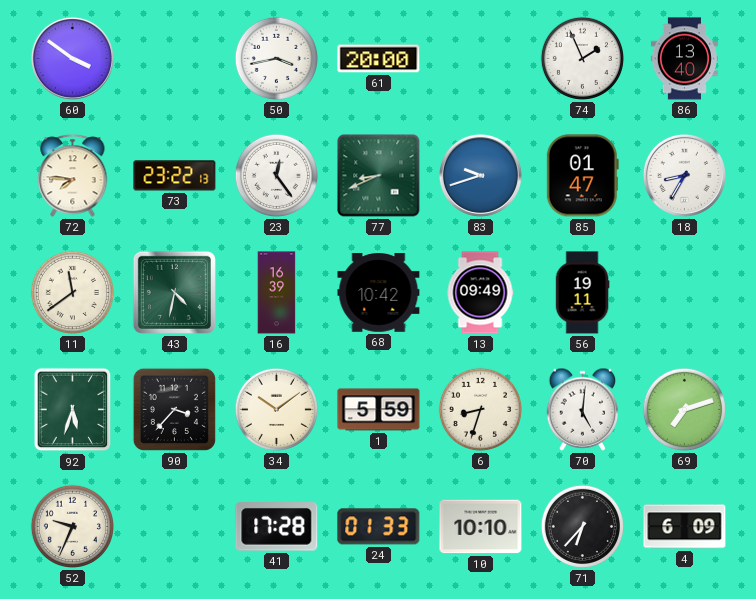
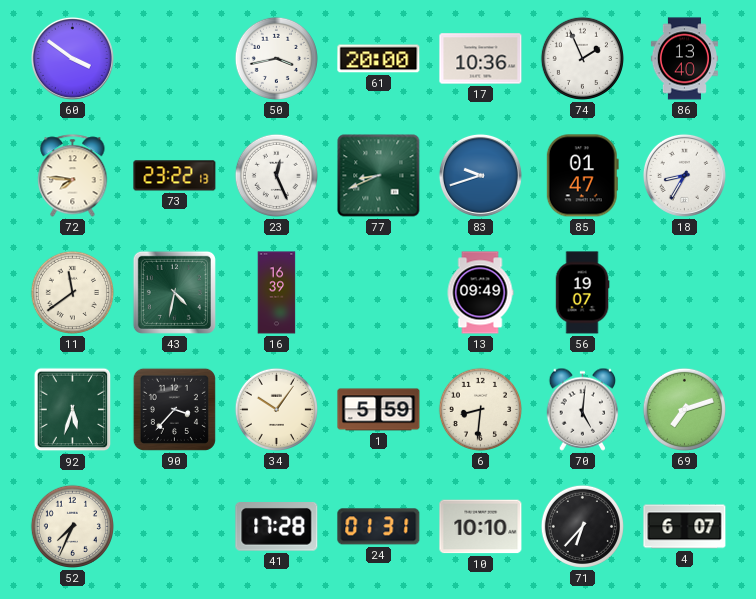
17: none -> 10:36 (481, 59)
23: 12:24 -> 12:26 (276, 175)
68: 10:42 -> none (379, 293)
56: 19:11 -> 19:07 (582, 293)
34: 10:09 -> 10:06 (276, 409)
6: 8:33 -> 8:31 (480, 409)
52: 9:34 -> 7:34 (72, 526)
24: 01:33 -> 01:31 (379, 527)
4: 6:09 -> 6:07 (685, 527)
